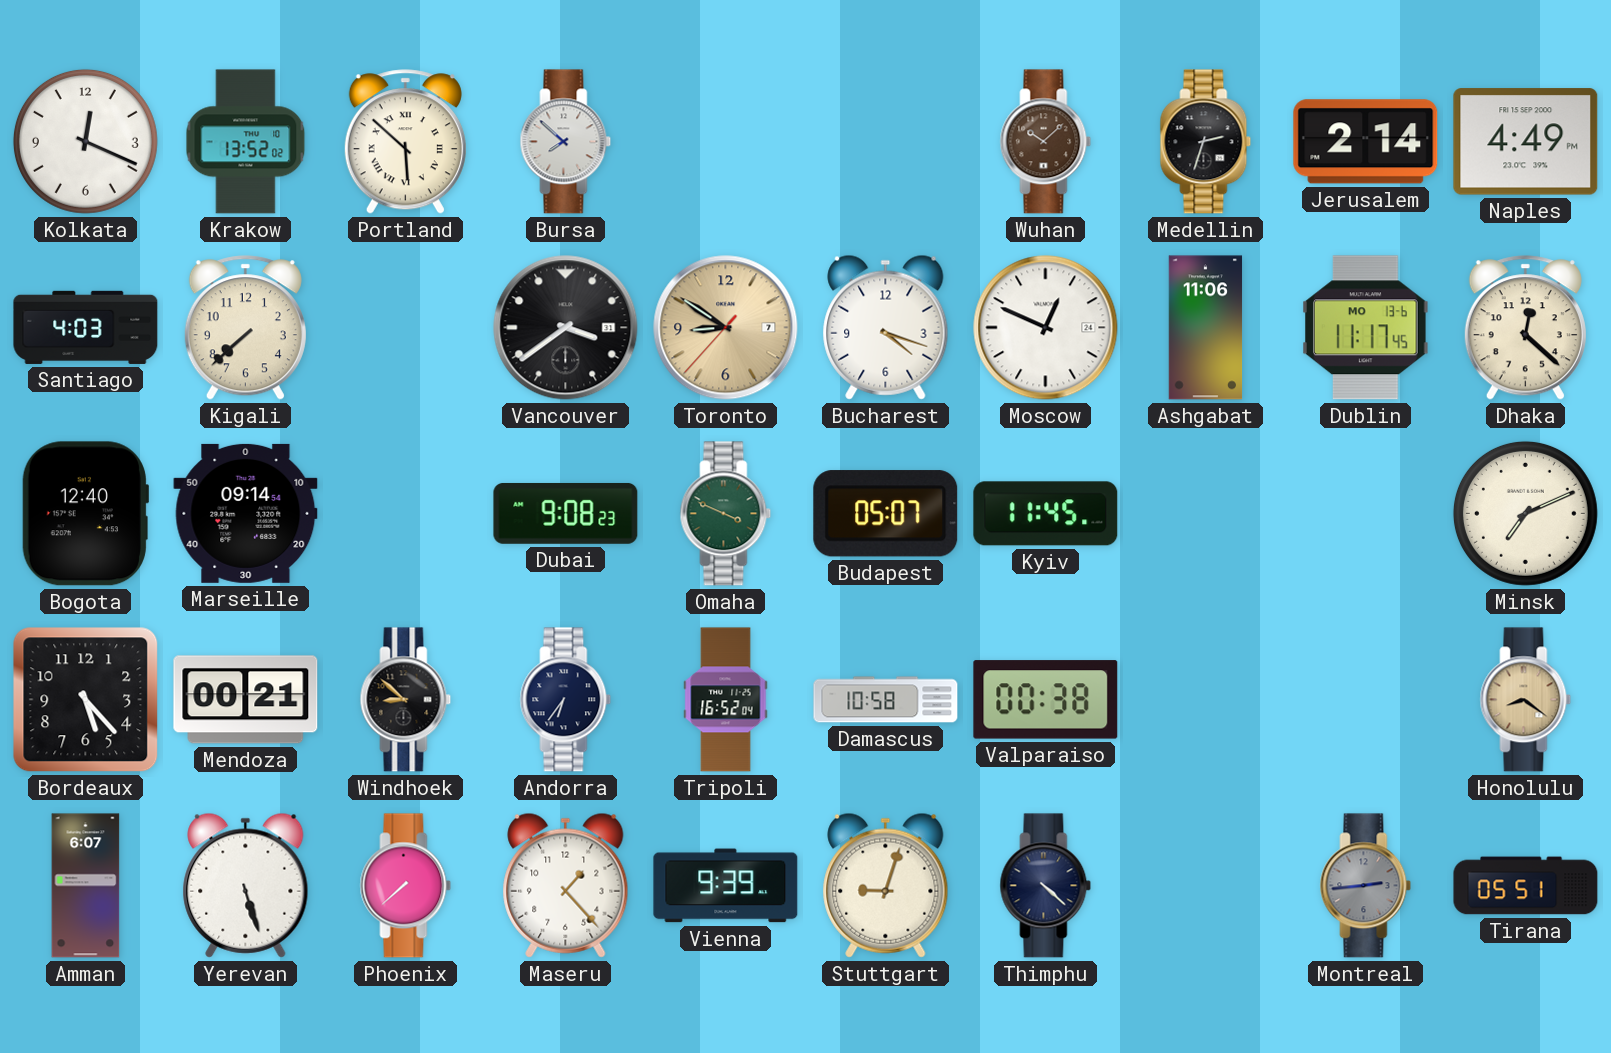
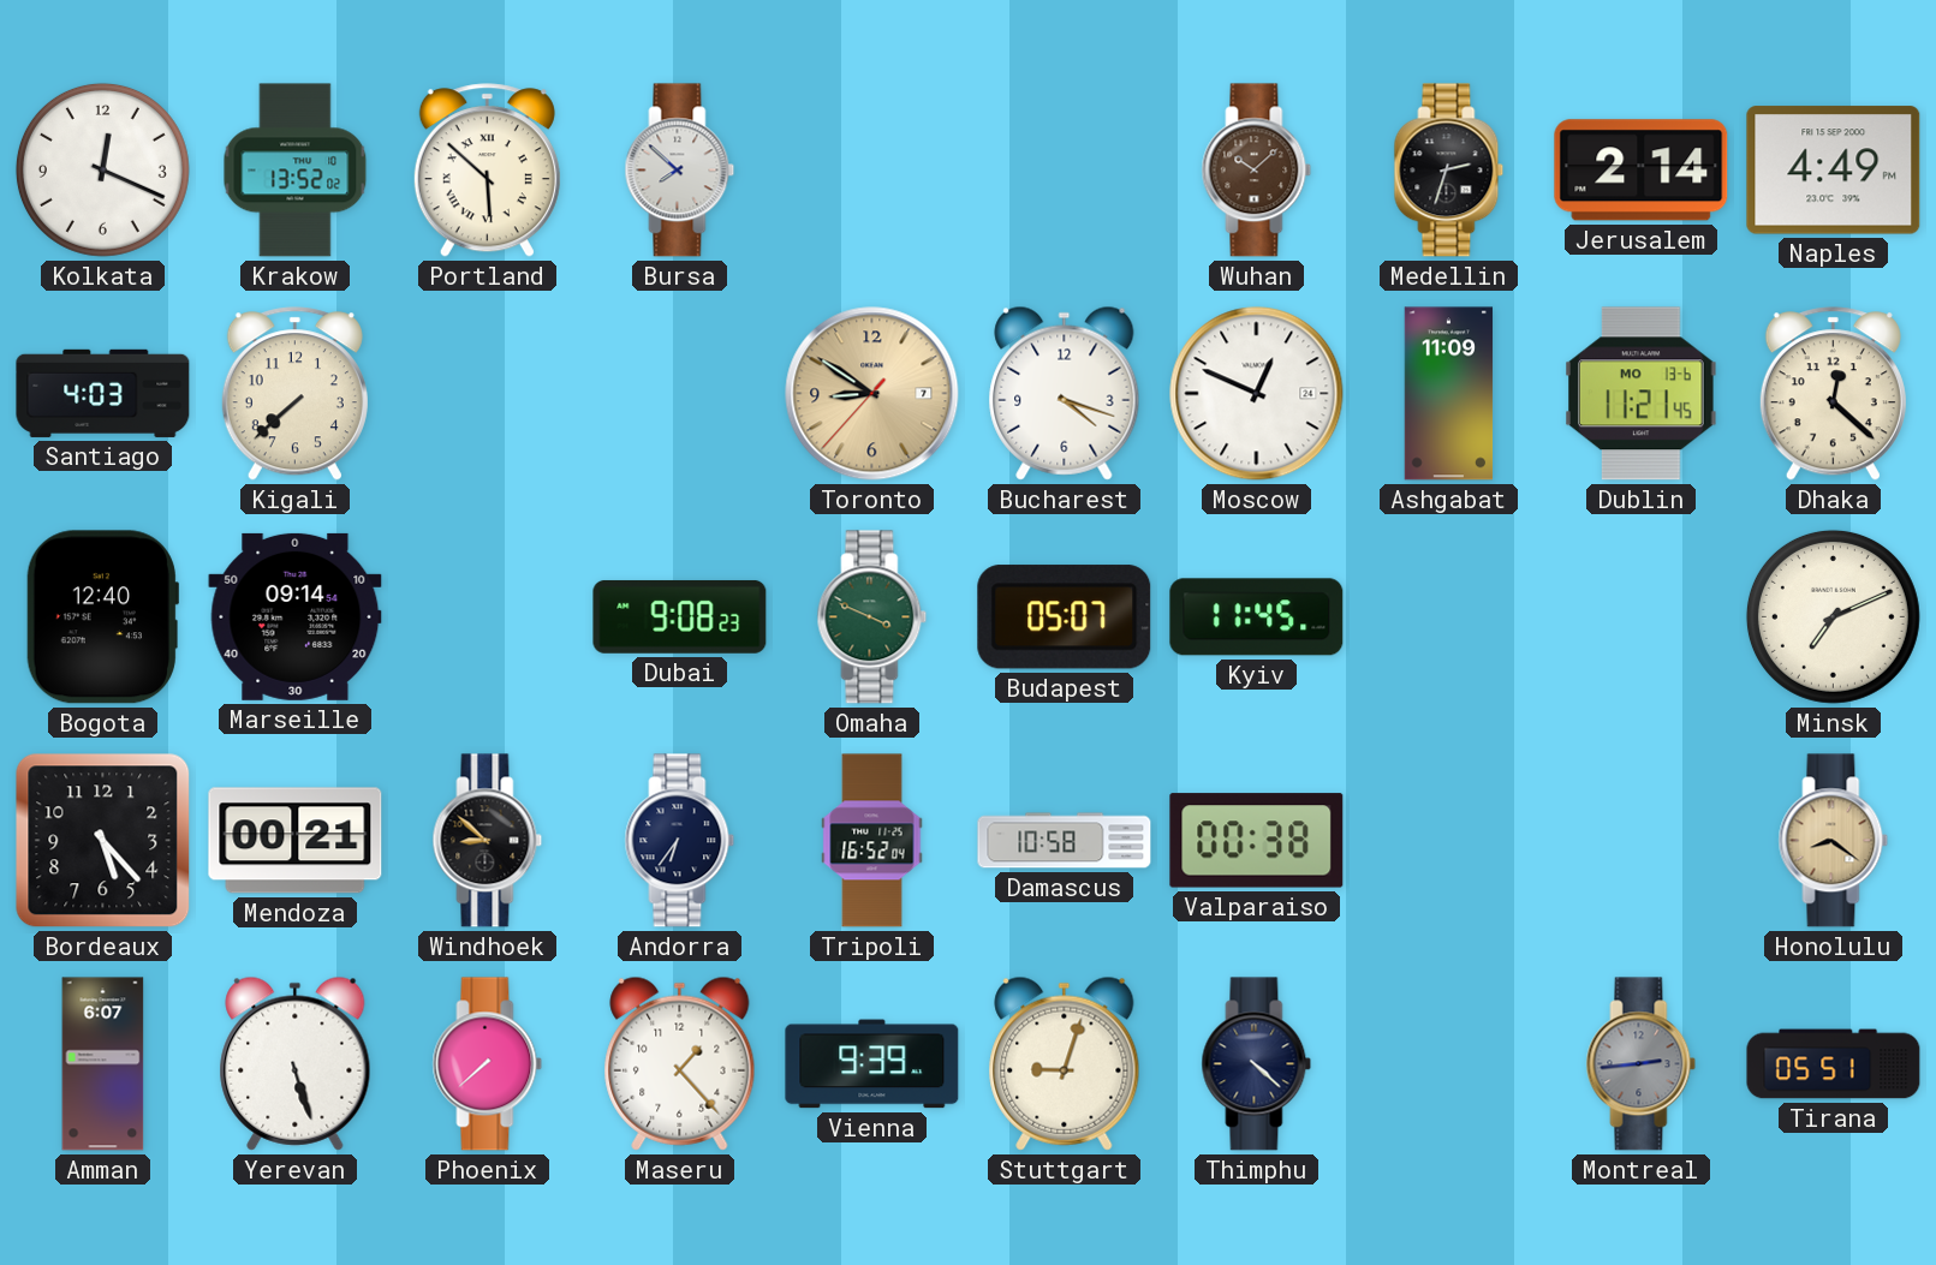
Vancouver: 3:39 -> none (566, 328)
Ashgabat: 11:06 -> 11:09 (1449, 394)
Dublin: 11:17 -> 11:21 (1642, 394)
